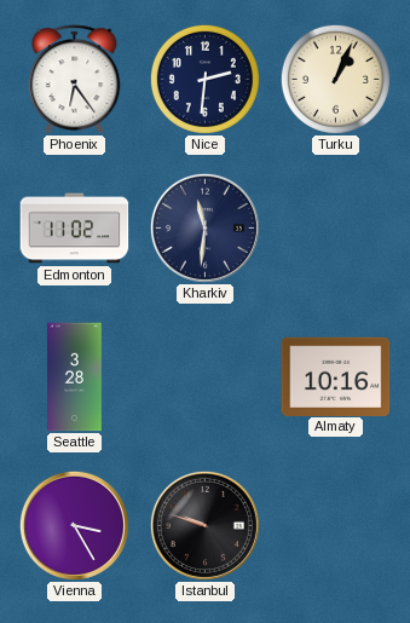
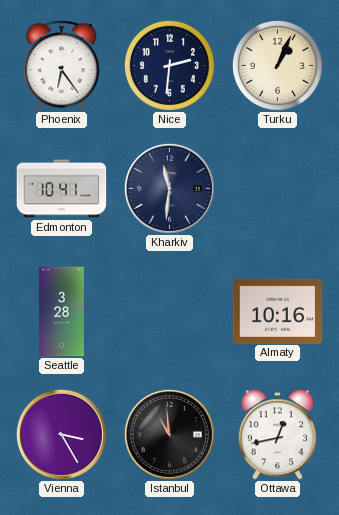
Edmonton: 11:02 -> 10:41 (62, 189)
Istanbul: 9:48 -> 10:59 (169, 434)
Ottawa: none -> 12:43 (277, 435)
